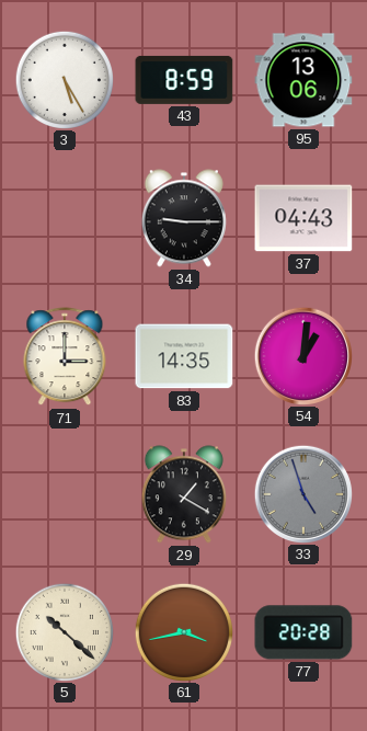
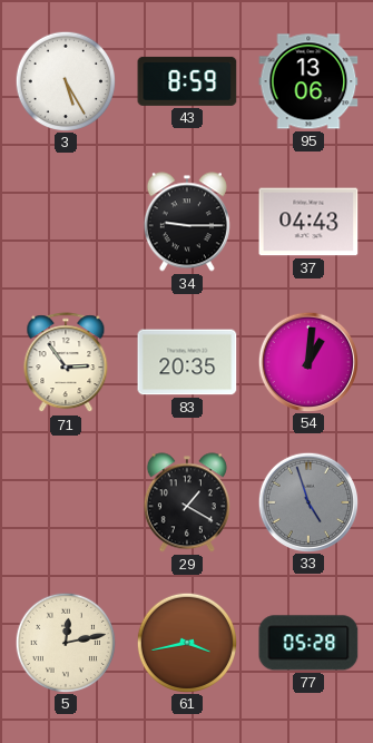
71: 3:00 -> 2:54 (66, 363)
83: 14:35 -> 20:35 (187, 362)
5: 10:22 -> 12:13 (65, 642)
77: 20:28 -> 05:28 (308, 643)
